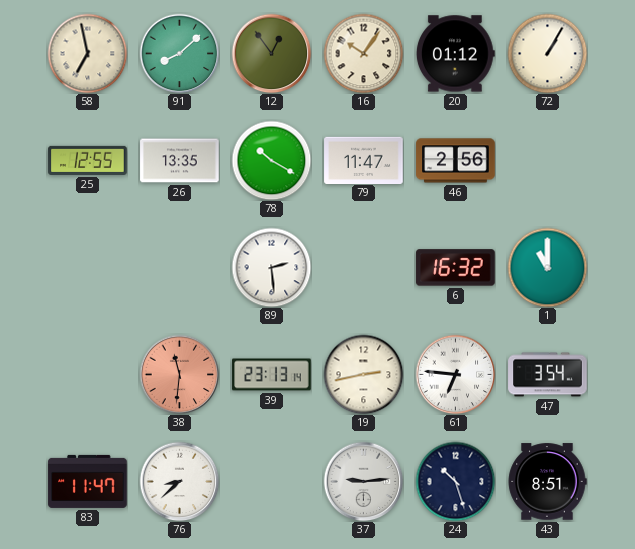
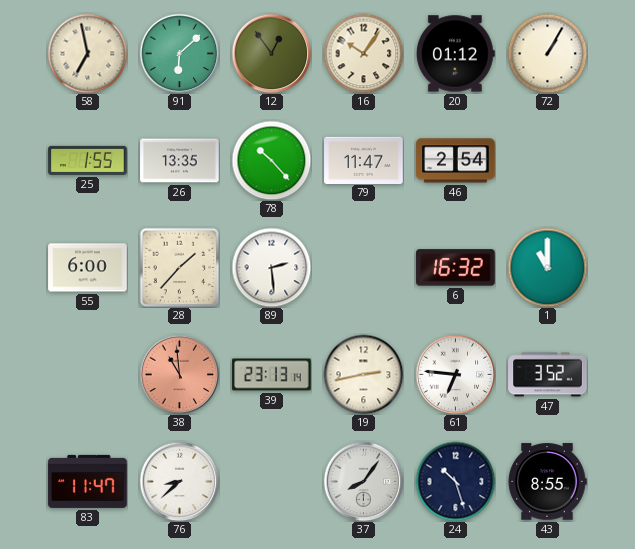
91: 8:08 -> 6:08 (179, 53)
25: 12:55 -> 1:55 (88, 160)
78: 10:20 -> 10:23 (271, 160)
46: 2:56 -> 2:54 (456, 161)
55: none -> 6:00 (88, 268)
28: none -> 1:37 (179, 267)
38: 11:31 -> 10:59 (179, 374)
47: 3:54 -> 3:52 (548, 375)
37: 9:14 -> 8:06 (363, 481)
43: 8:51 -> 8:55 (547, 482)
